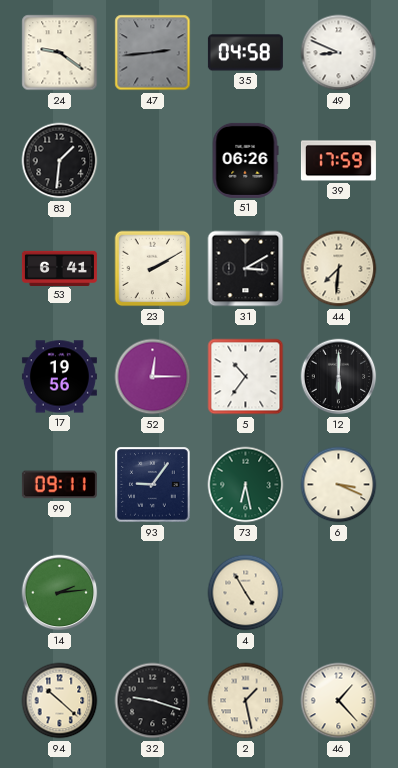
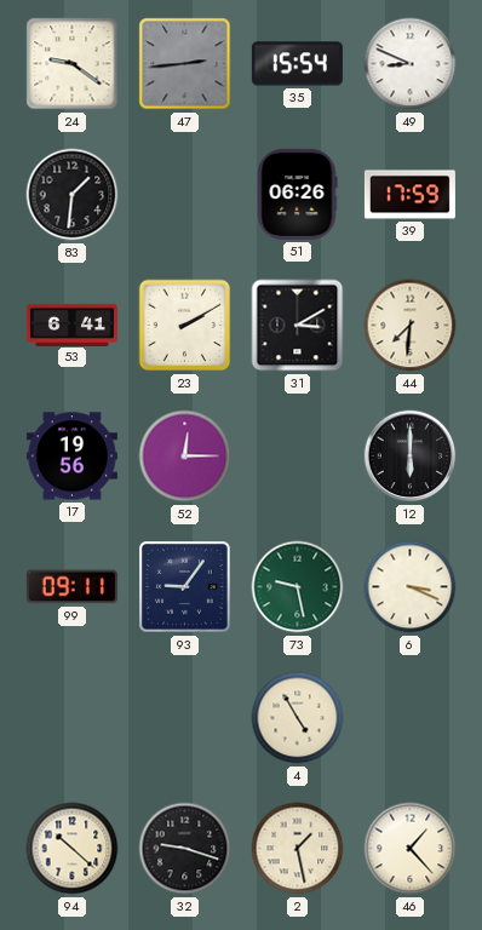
35: 04:58 -> 15:54 (297, 64)
5: 10:36 -> none (246, 377)
73: 6:28 -> 9:28 (298, 587)
14: 2:14 -> none (60, 593)
